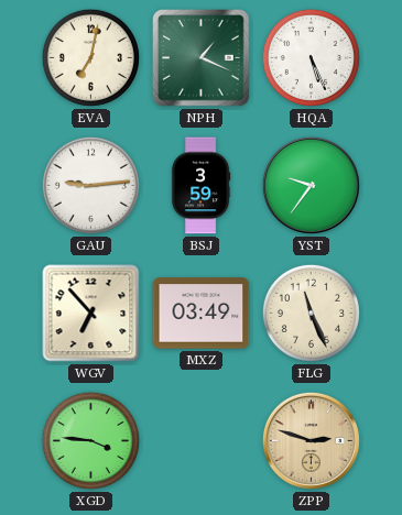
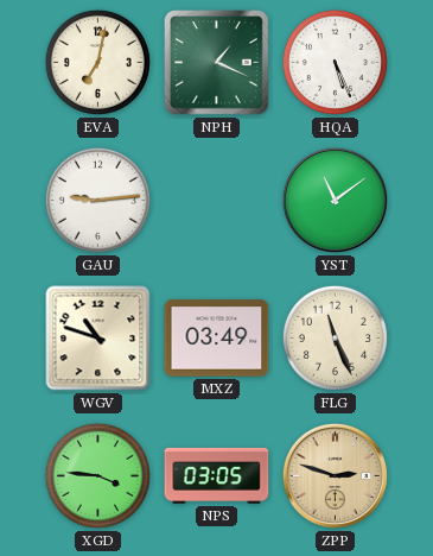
BSJ: 3:59 -> none (200, 186)
YST: 9:36 -> 11:09 (335, 200)
WGV: 6:53 -> 10:48 (98, 339)
NPS: none -> 03:05 (217, 475)
